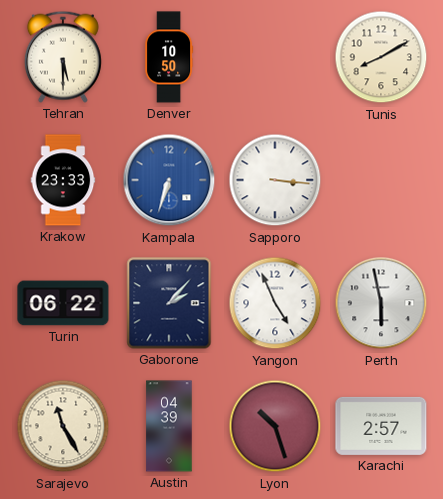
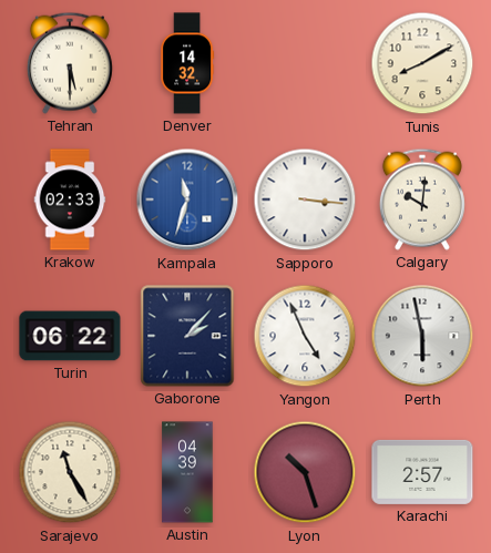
Denver: 10:50 -> 14:32 (188, 63)
Krakow: 23:33 -> 02:33 (70, 199)
Kampala: 6:33 -> 11:33 (187, 199)
Calgary: none -> 10:01 (422, 199)
